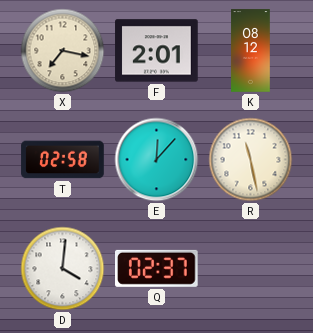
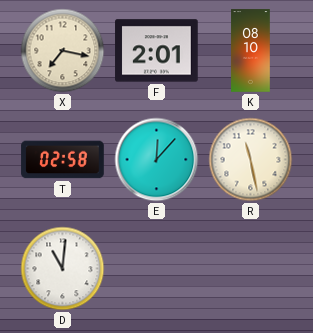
K: 08:12 -> 08:10 (251, 51)
D: 4:01 -> 11:01 (63, 269)
Q: 02:37 -> none (157, 268)
